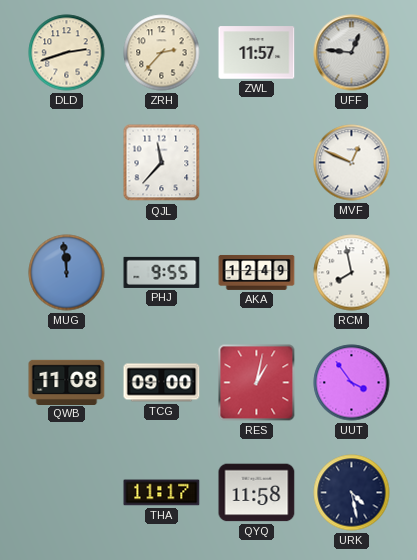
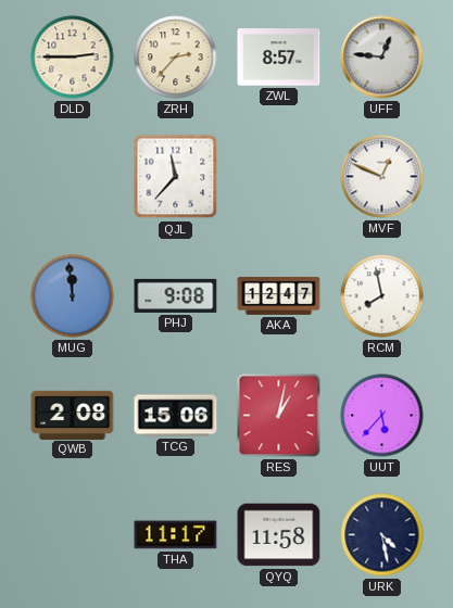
DLD: 2:42 -> 2:45 (73, 58)
ZWL: 11:57 -> 8:57 (279, 58)
PHJ: 9:55 -> 9:08 (176, 295)
AKA: 12:49 -> 12:47 (279, 295)
QWB: 11:08 -> 2:08 (73, 415)
TCG: 09:00 -> 15:06 (176, 416)
UUT: 3:54 -> 5:37 (382, 416)
